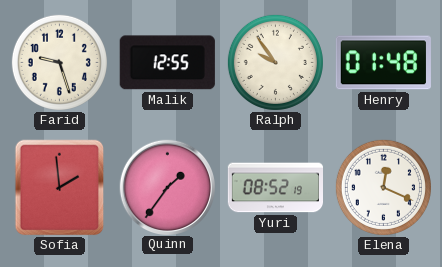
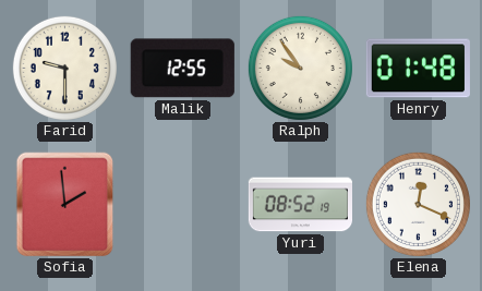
Farid: 9:27 -> 9:30 (64, 68)
Quinn: 1:36 -> none (167, 187)
